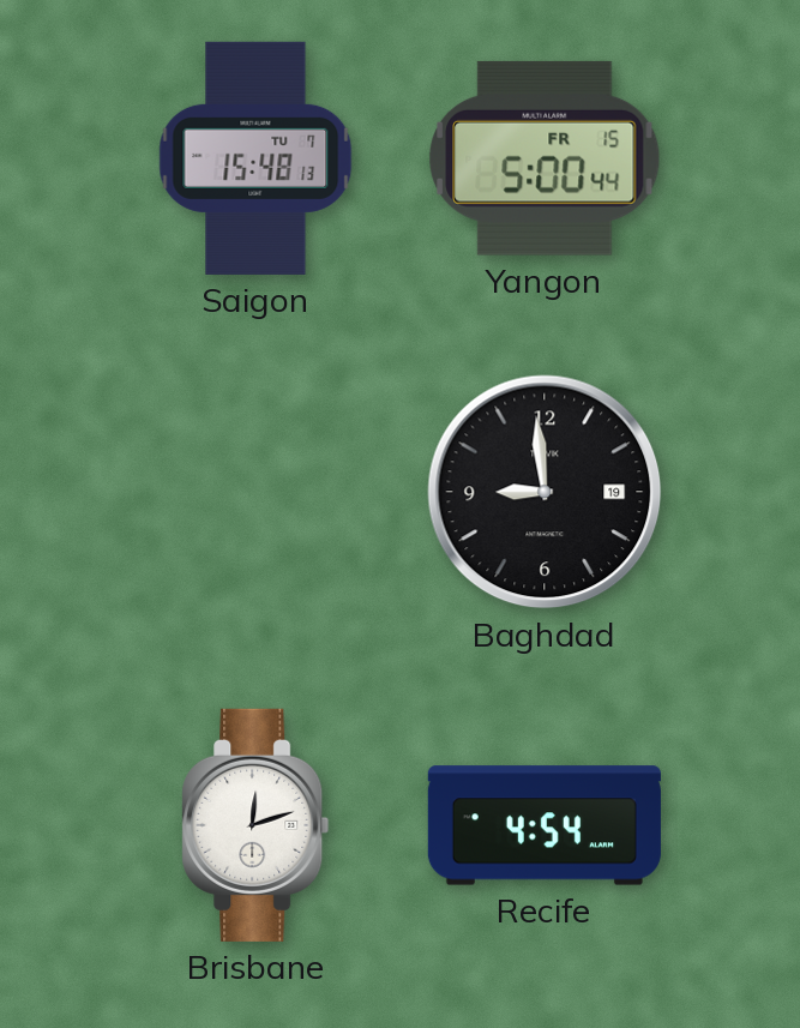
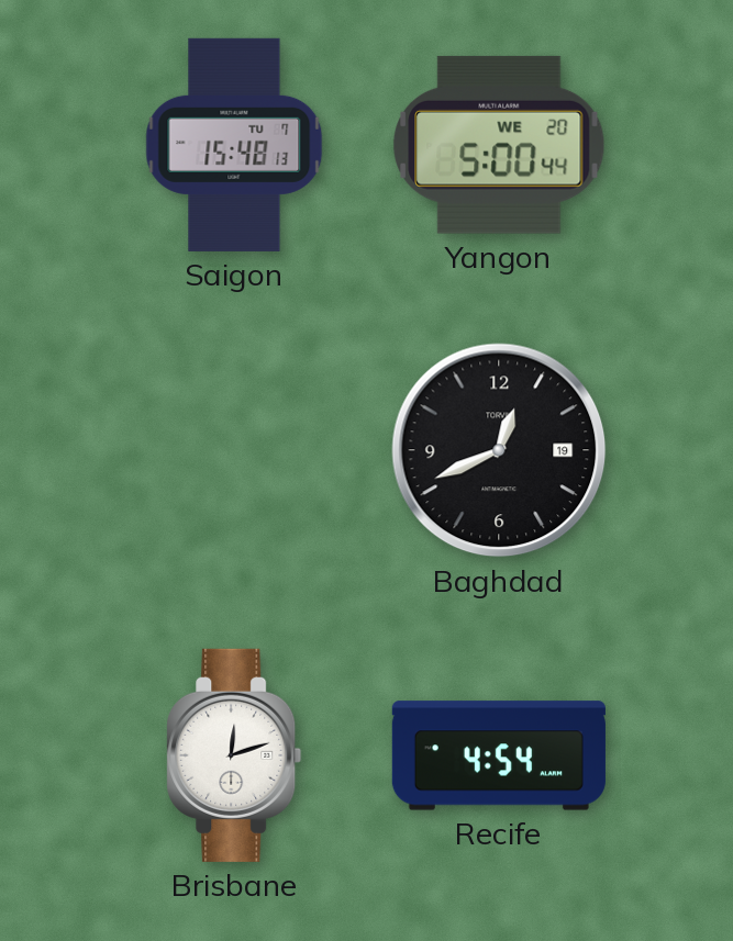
Yangon date: FR 15 -> WE 20 (499, 145)
Baghdad: 8:59 -> 12:41 (499, 450)
